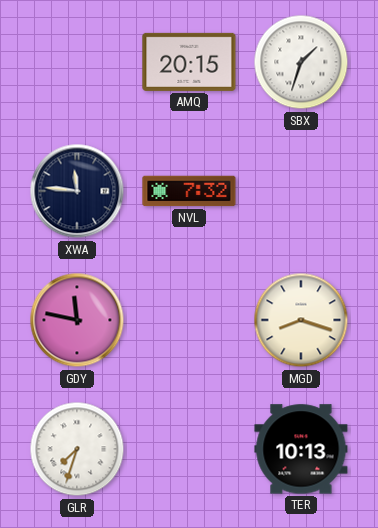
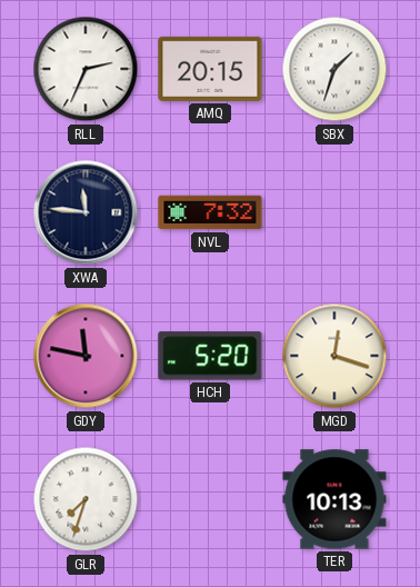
RLL: none -> 2:34 (86, 69)
HCH: none -> 5:20 (210, 356)
MGD: 8:18 -> 12:18 (334, 356)
